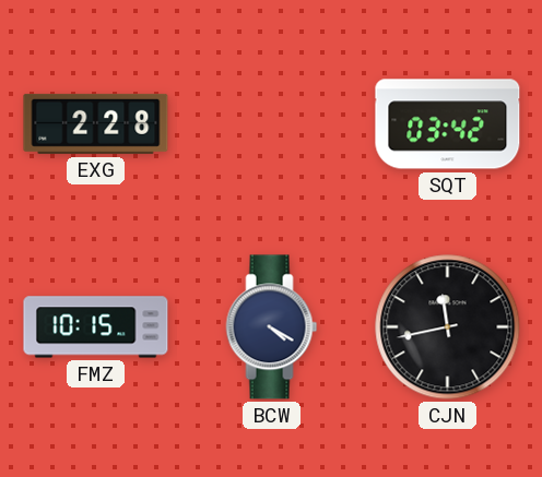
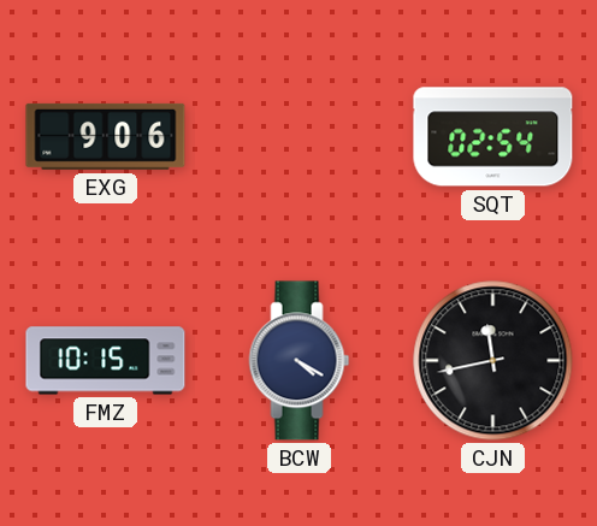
EXG: 2:28 -> 9:06 (106, 136)
SQT: 03:42 -> 02:54 (493, 137)
